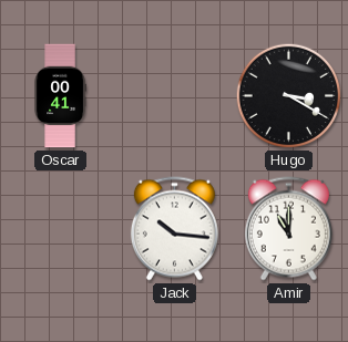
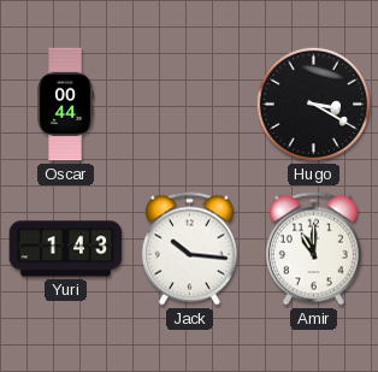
Oscar: 00:41 -> 00:44 (65, 105)
Yuri: none -> 1:43 (66, 249)
